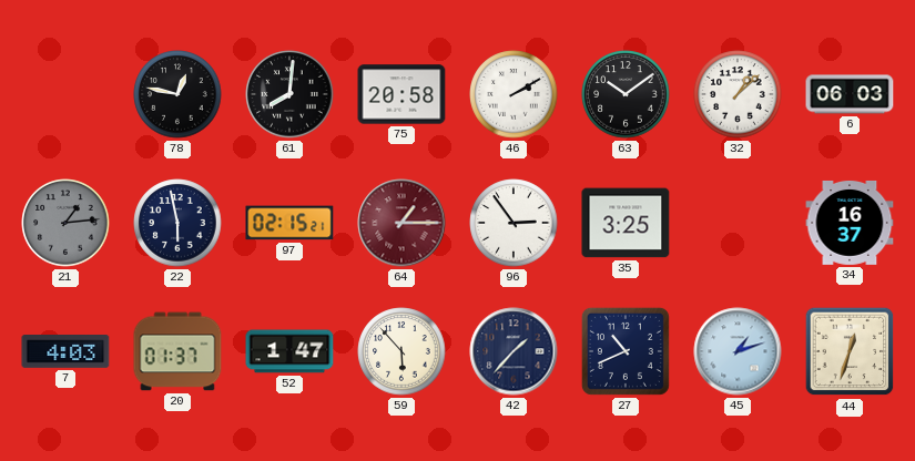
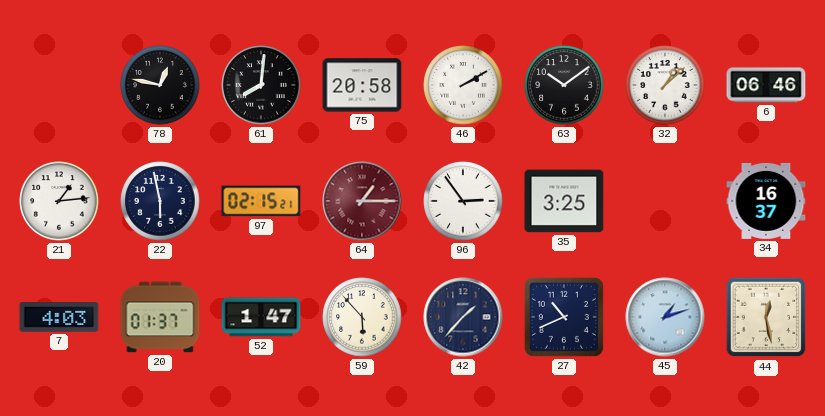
6: 06:03 -> 06:46 (766, 85)
21 dial: grey -> white (59, 201)
44: 12:33 -> 12:28 (766, 317)
